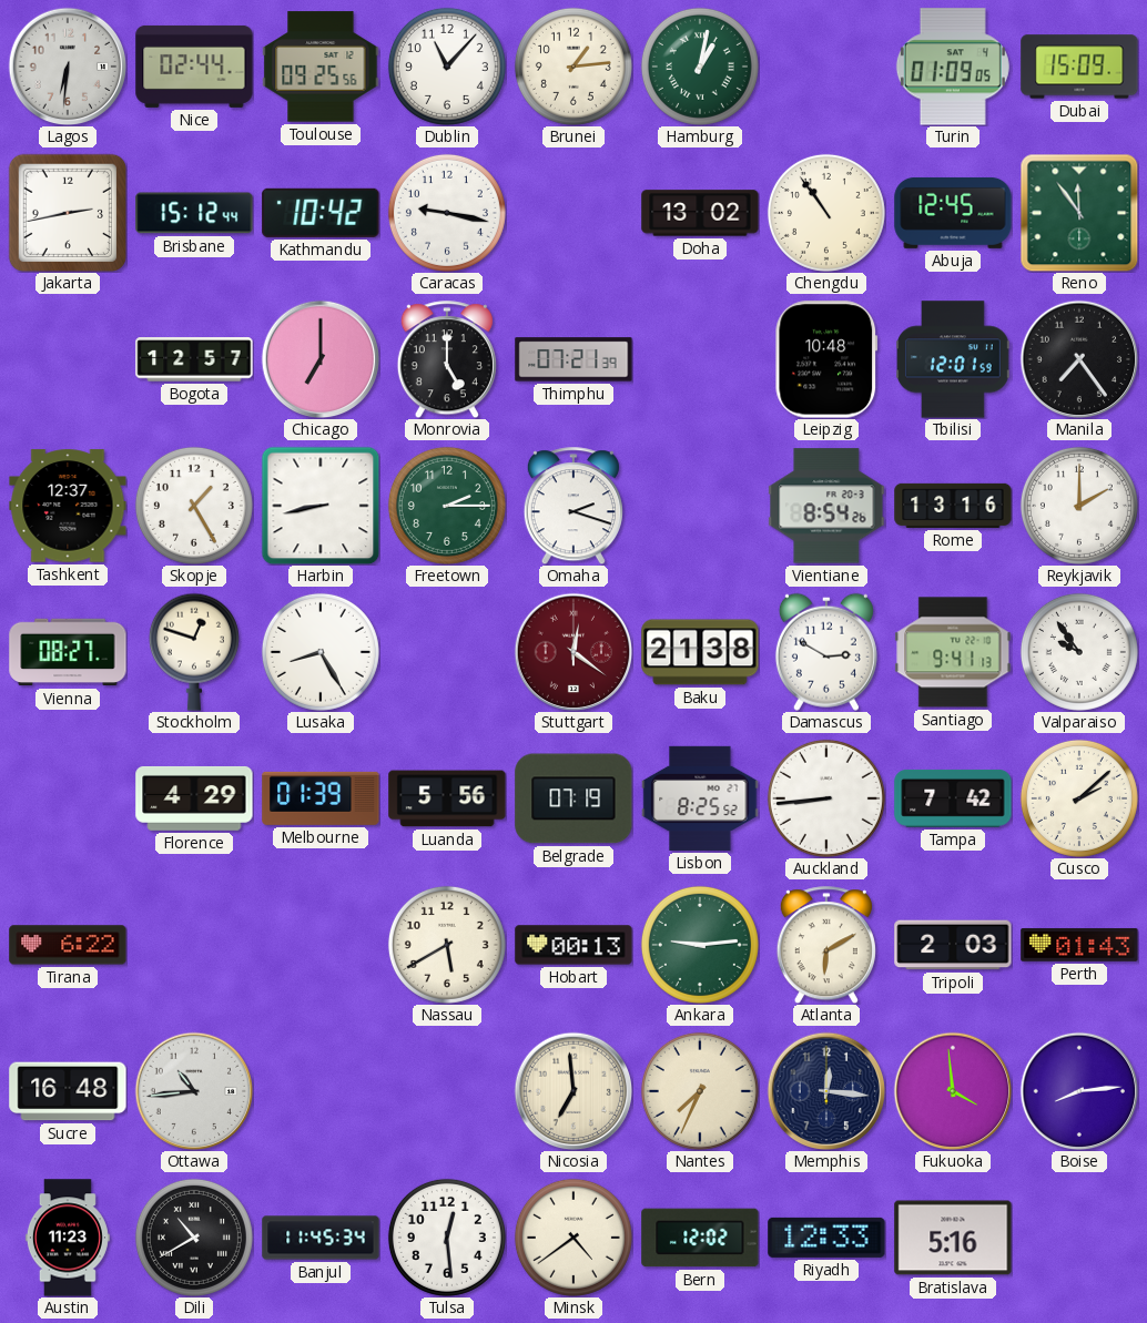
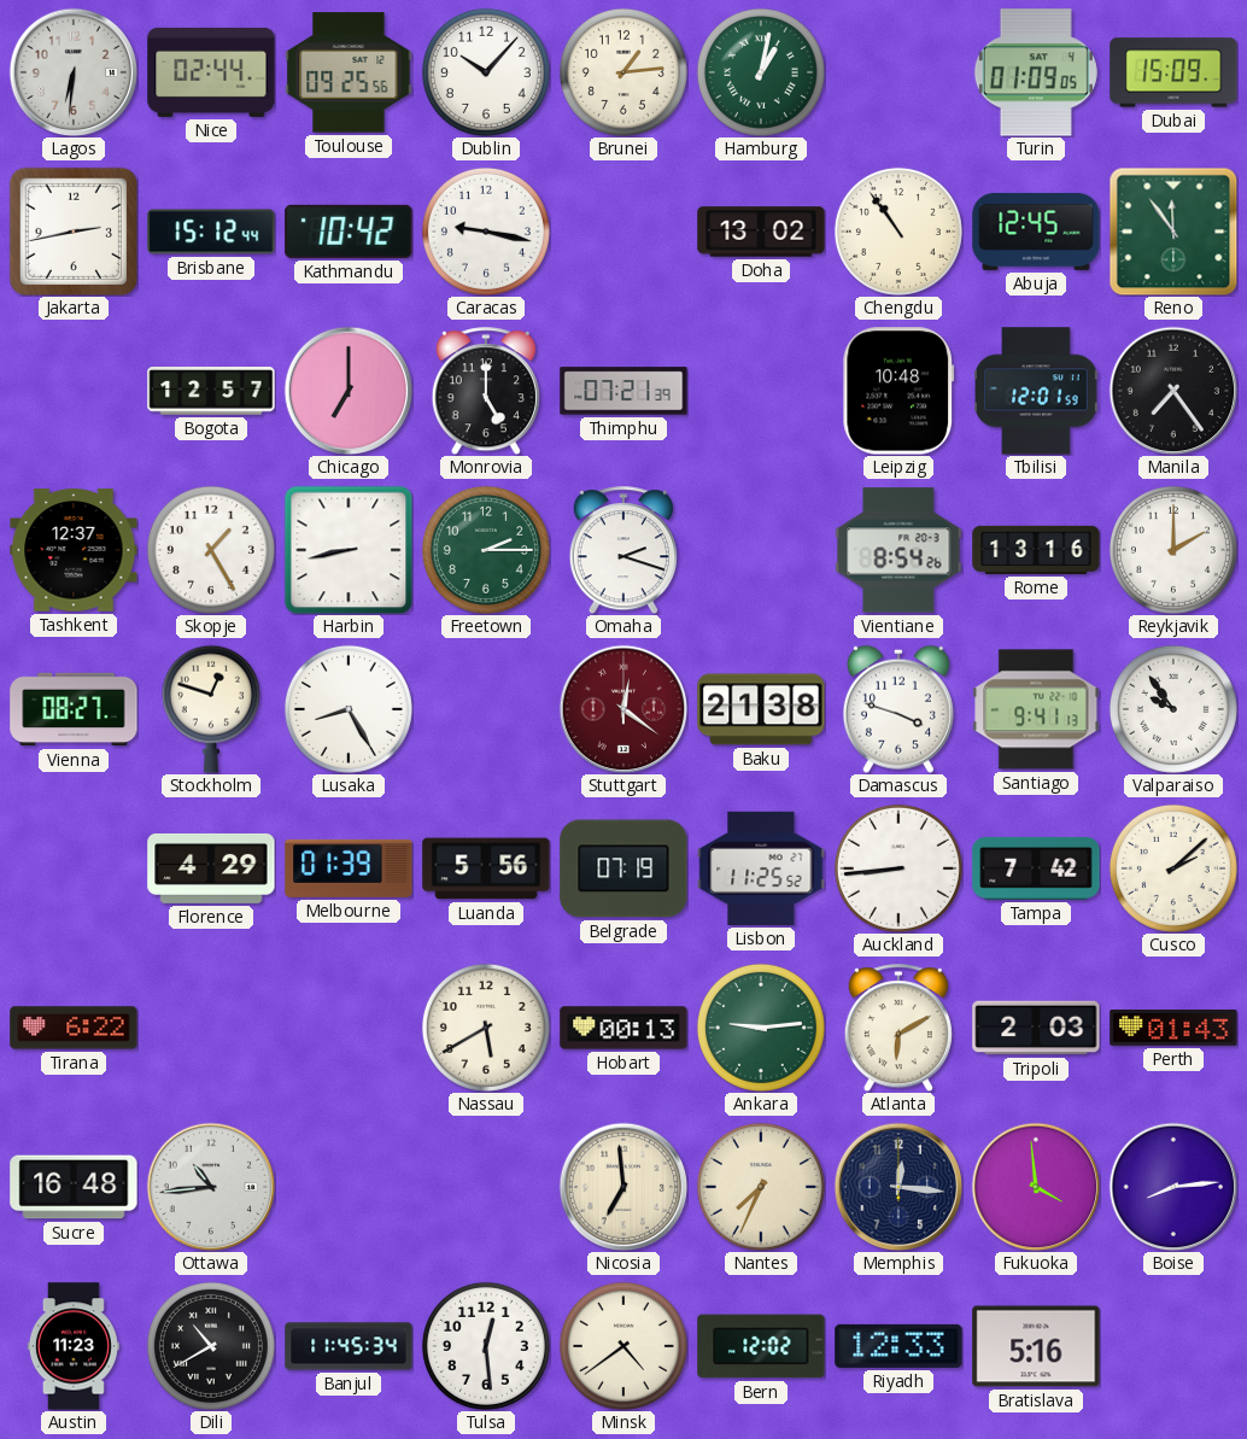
Dublin: 11:07 -> 10:07 (486, 72)
Damascus: 2:50 -> 3:48 (898, 709)
Lisbon: 8:25 -> 11:25 (761, 868)
